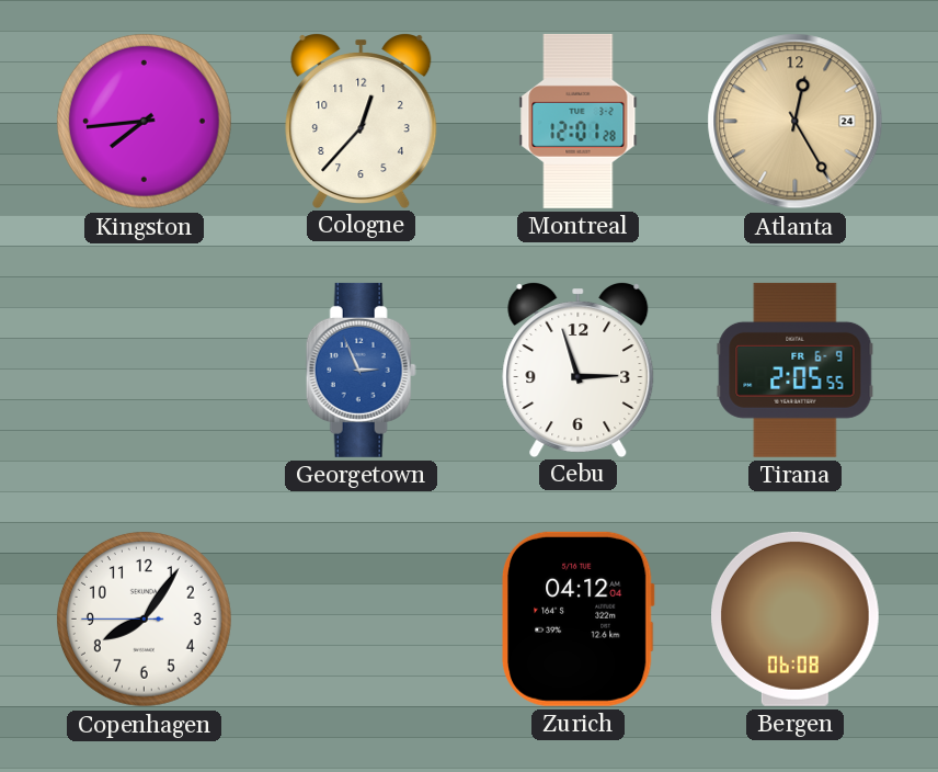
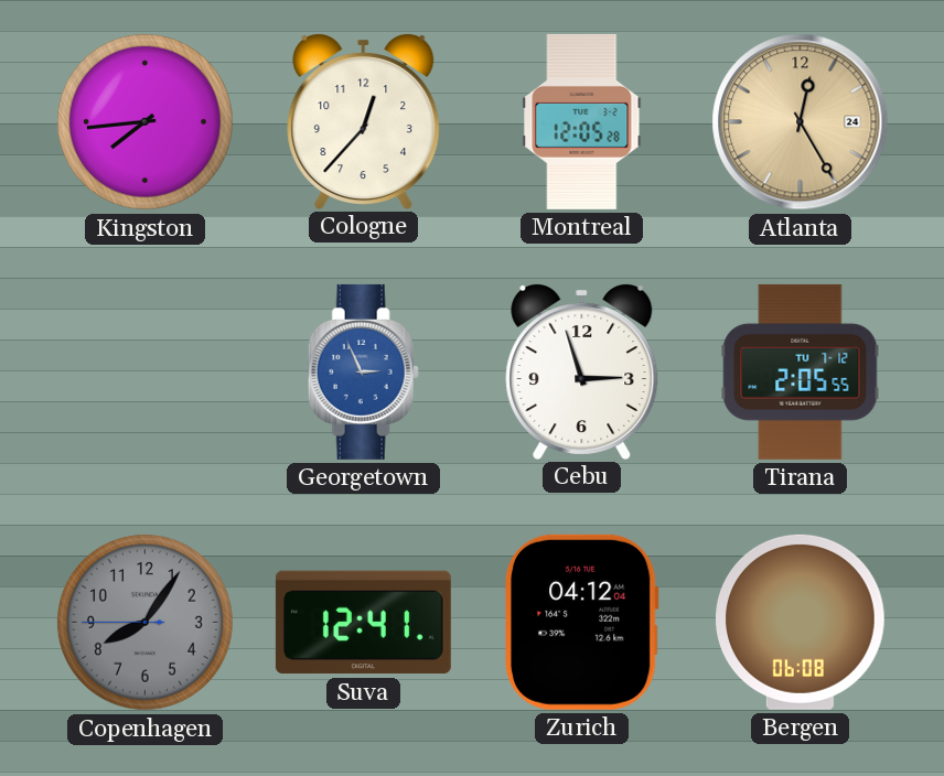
Montreal: 12:01 -> 12:05 (582, 121)
Tirana date: FR 6-9 -> TU 7-12 (801, 371)
Copenhagen dial: white -> grey (144, 622)
Suva: none -> 12:41 (363, 623)
